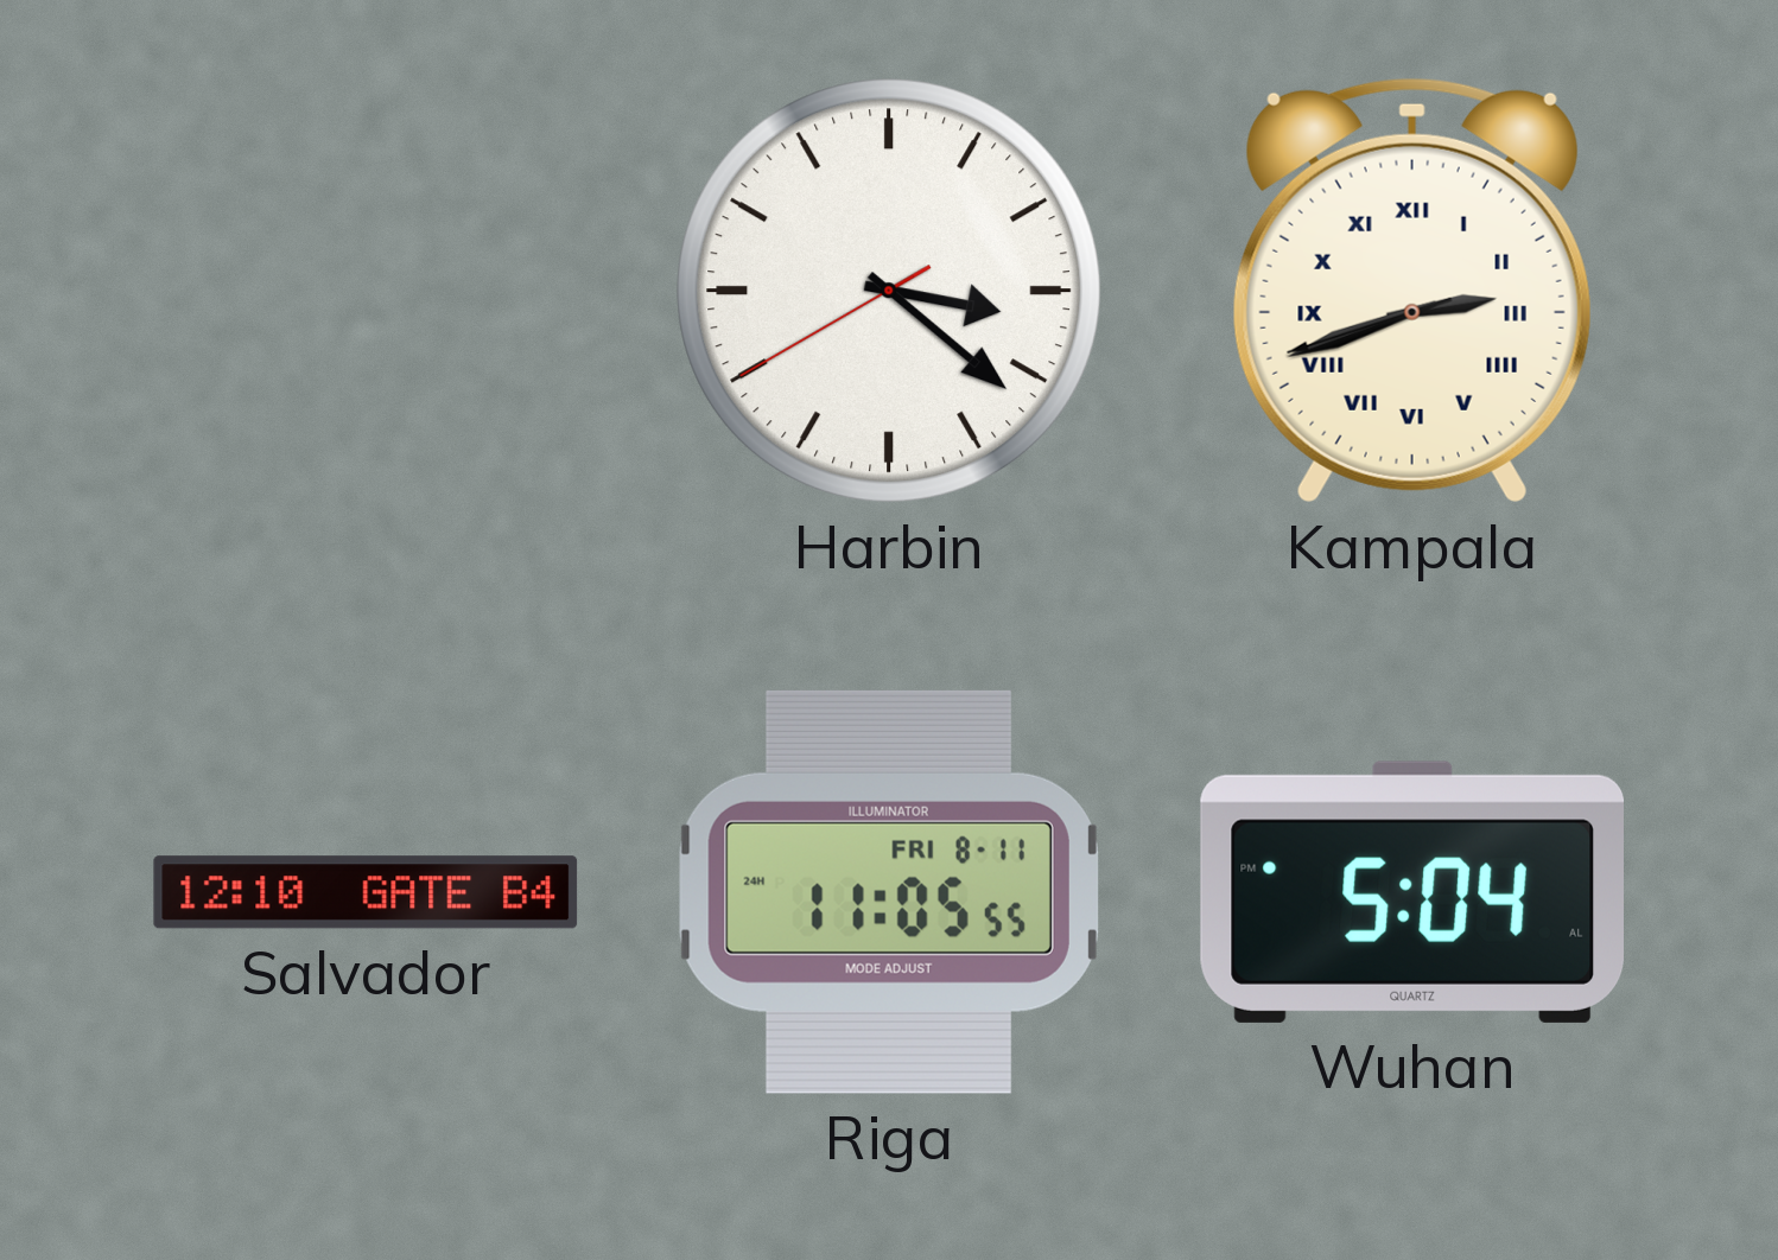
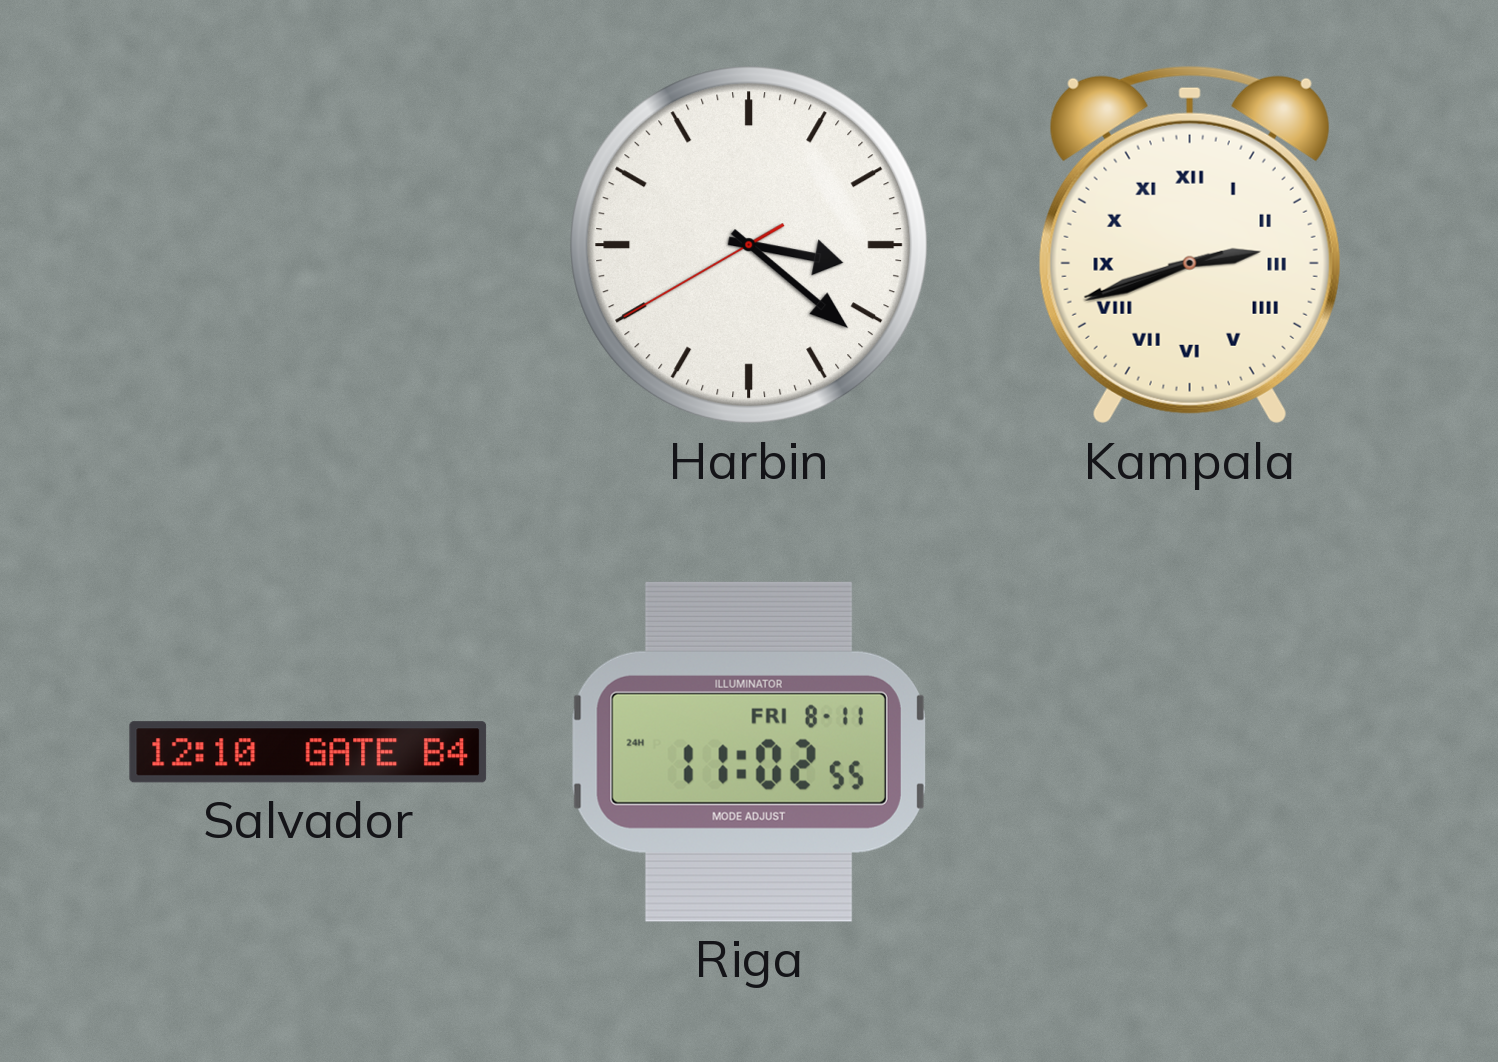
Riga: 11:05 -> 11:02 (749, 752)
Wuhan: 5:04 -> none (1411, 892)
